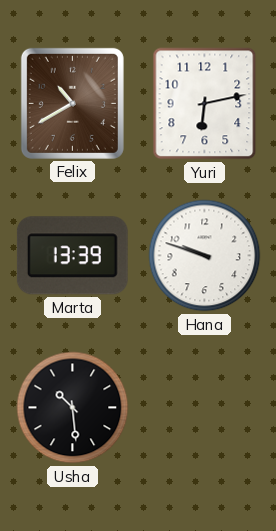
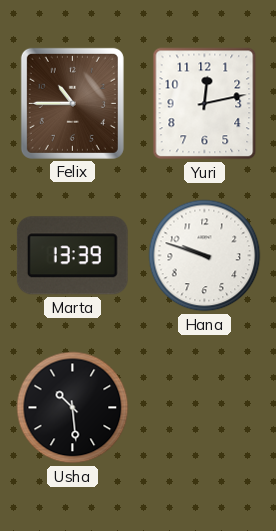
Felix: 10:40 -> 10:45 (72, 103)
Yuri: 6:13 -> 12:13 (205, 104)
